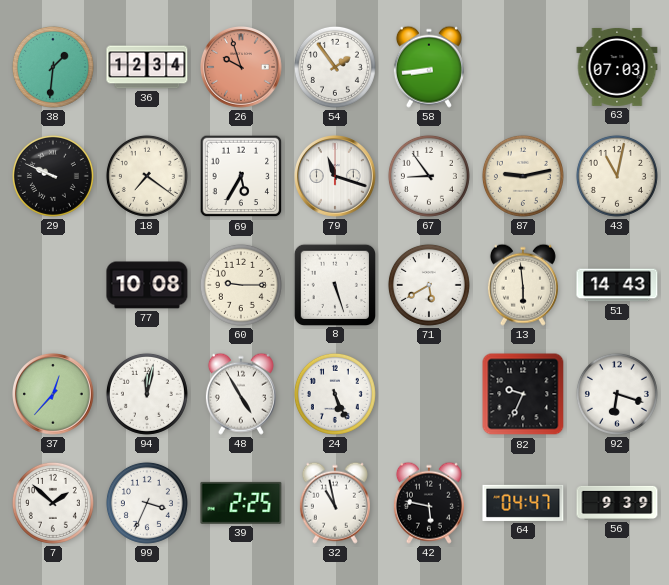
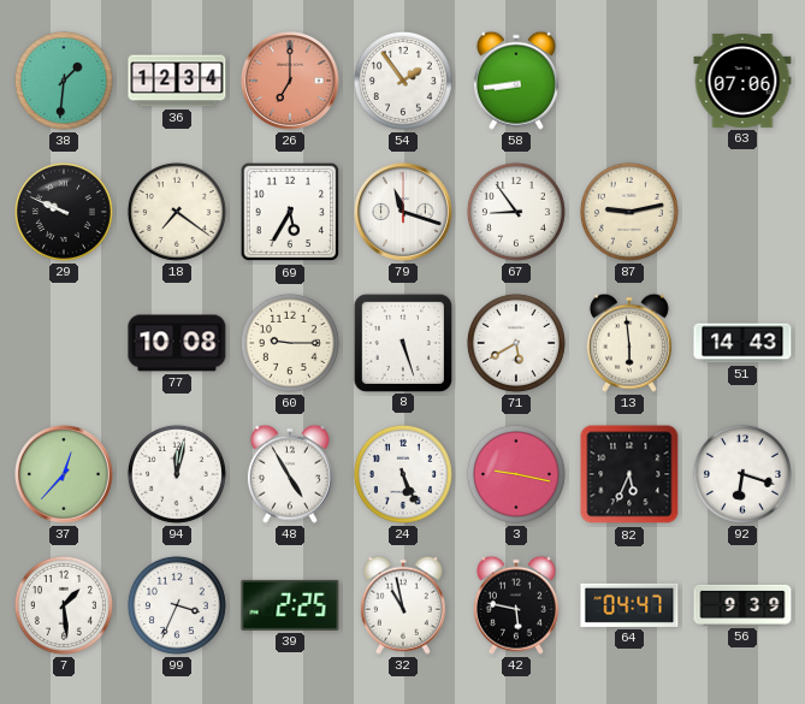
26: 9:57 -> 7:00 (291, 82)
63: 07:03 -> 07:06 (742, 81)
43: 11:02 -> none (617, 176)
3: none -> 9:17 (516, 474)
82: 9:34 -> 5:34 (629, 474)
7: 1:52 -> 1:29 (64, 605)
